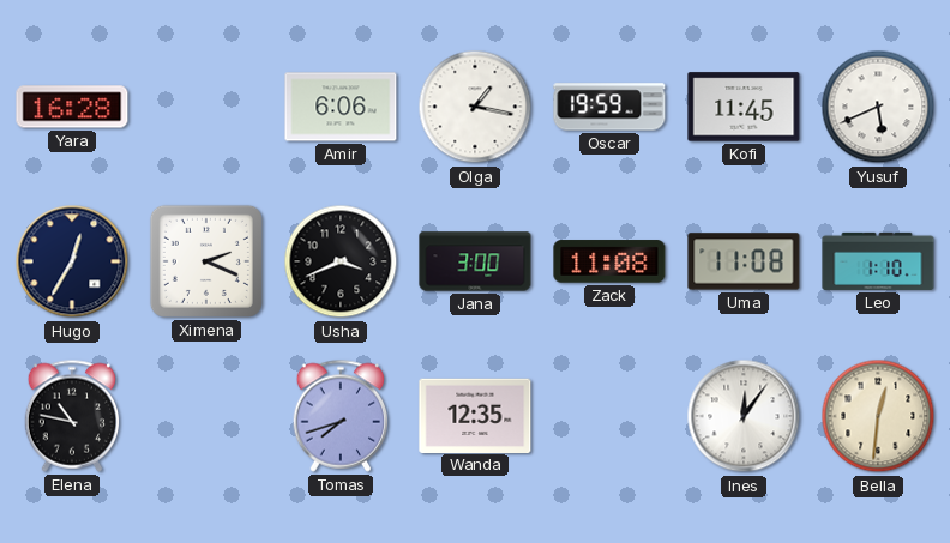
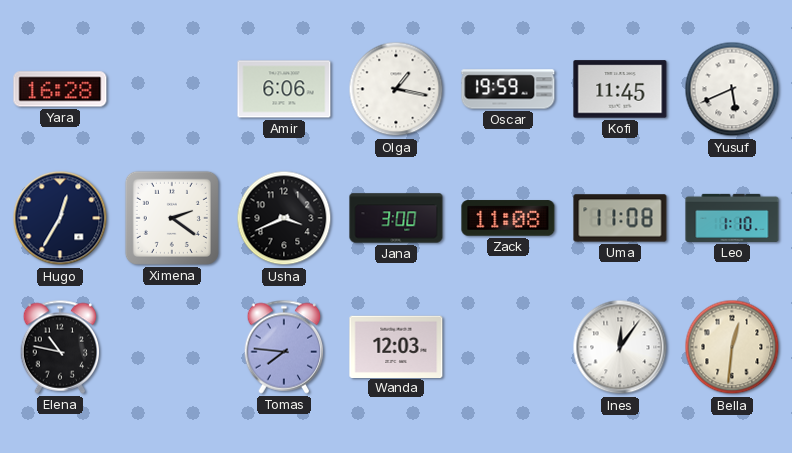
Ximena: 2:19 -> 2:21 (172, 218)
Tomas: 7:42 -> 7:46 (284, 347)
Wanda: 12:35 -> 12:03 (396, 346)
